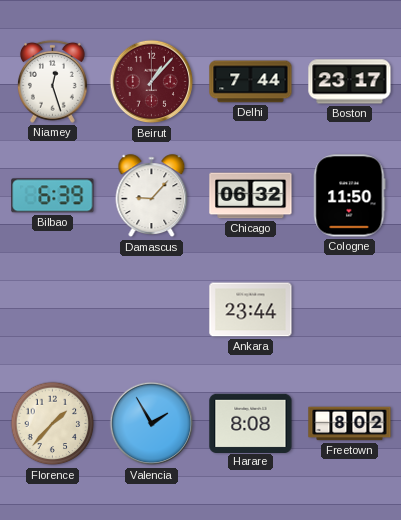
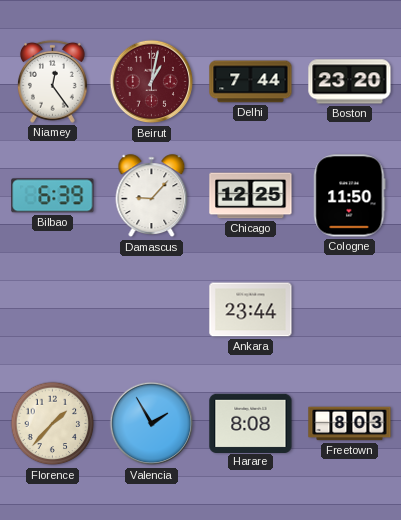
Niamey: 12:27 -> 12:24 (52, 81)
Beirut: 1:07 -> 1:02 (152, 82)
Boston: 23:17 -> 23:20 (350, 82)
Chicago: 06:32 -> 12:25 (251, 196)
Freetown: 8:02 -> 8:03 (350, 424)
